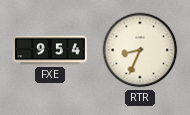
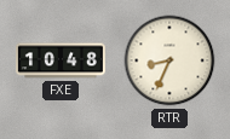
FXE: 9:54 -> 10:48 (61, 60)
